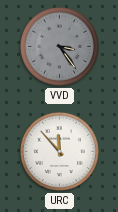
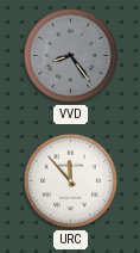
VVD: 3:24 -> 8:24 (70, 55)
